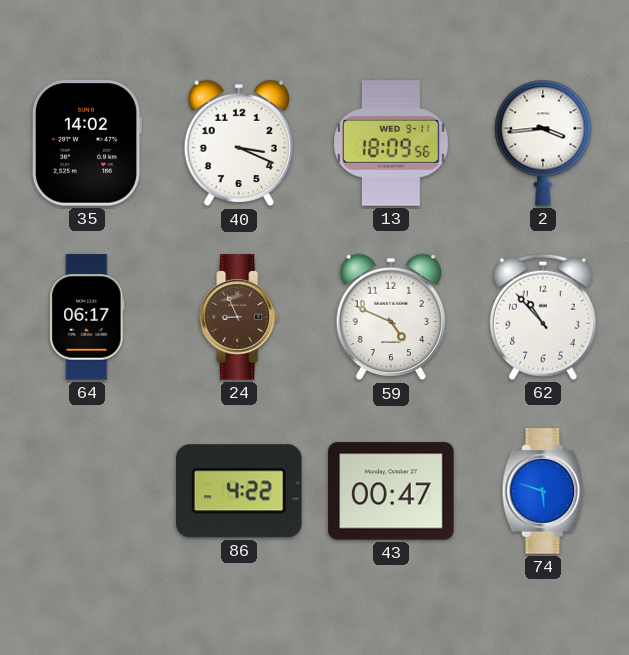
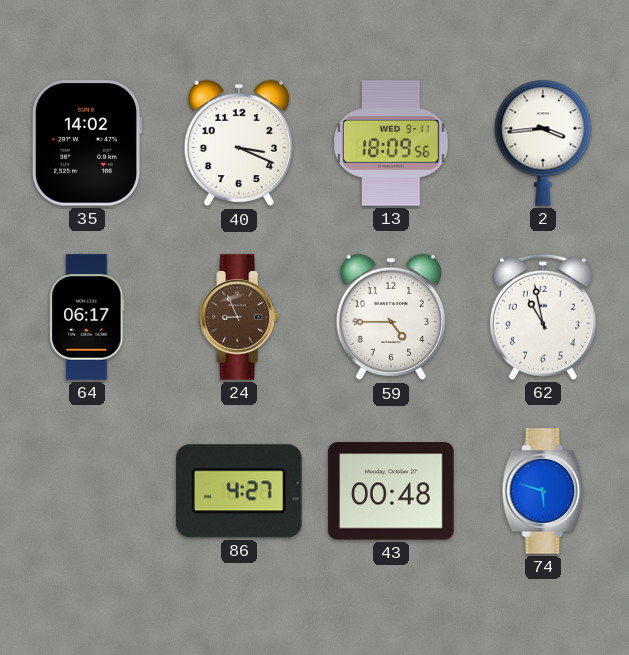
59: 4:49 -> 4:45 (391, 317)
62: 10:53 -> 10:58 (543, 317)
86: 4:22 -> 4:27 (240, 491)
43: 00:47 -> 00:48 (391, 491)
